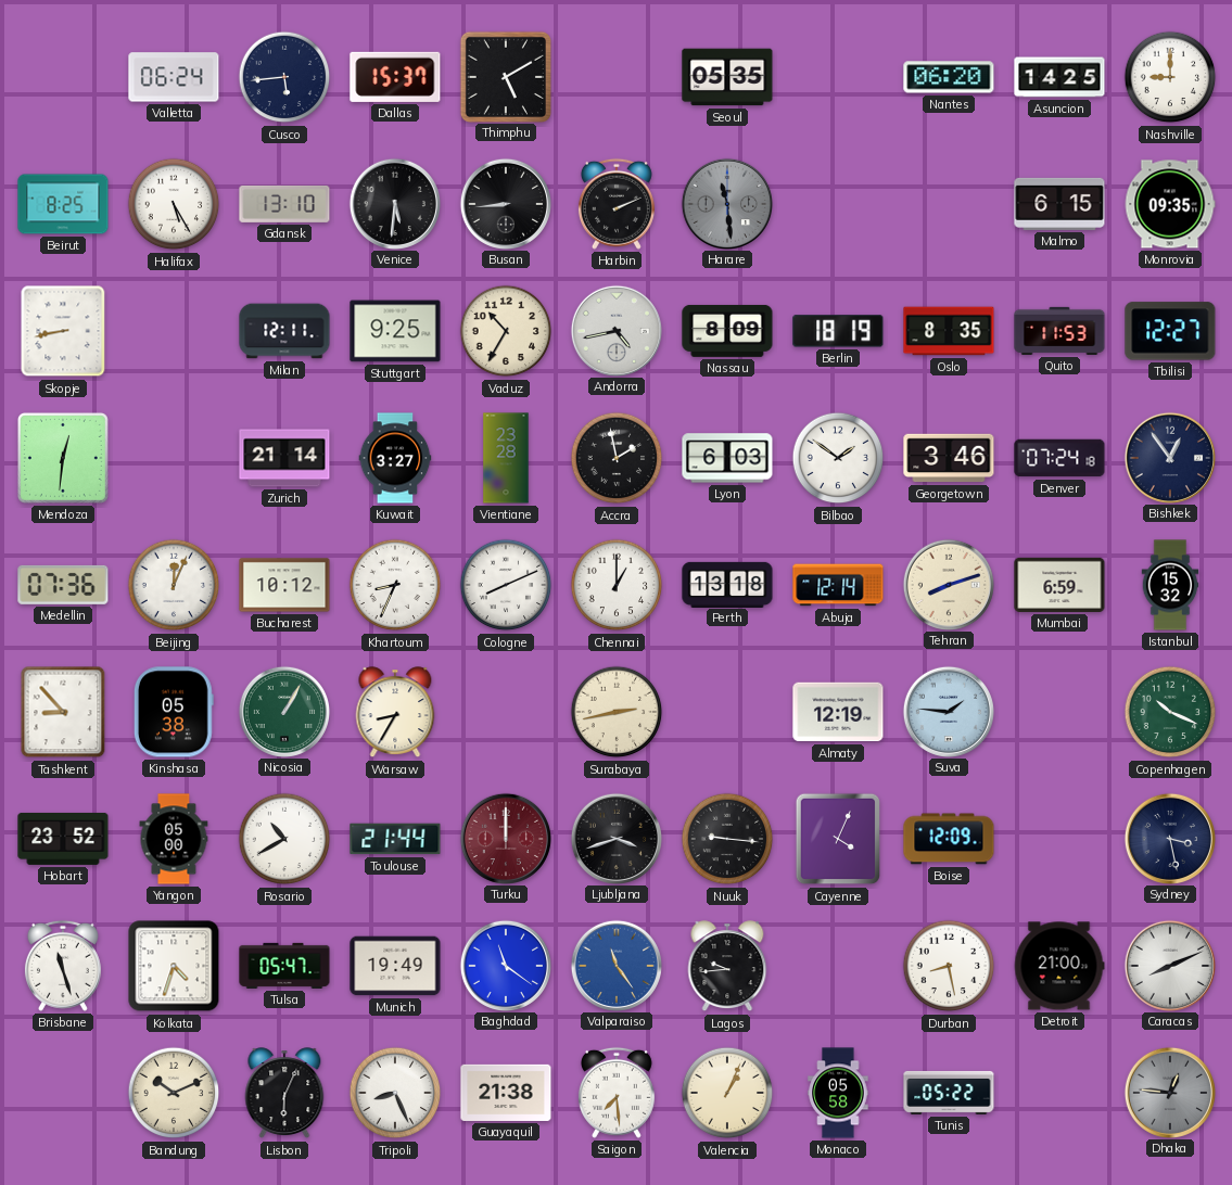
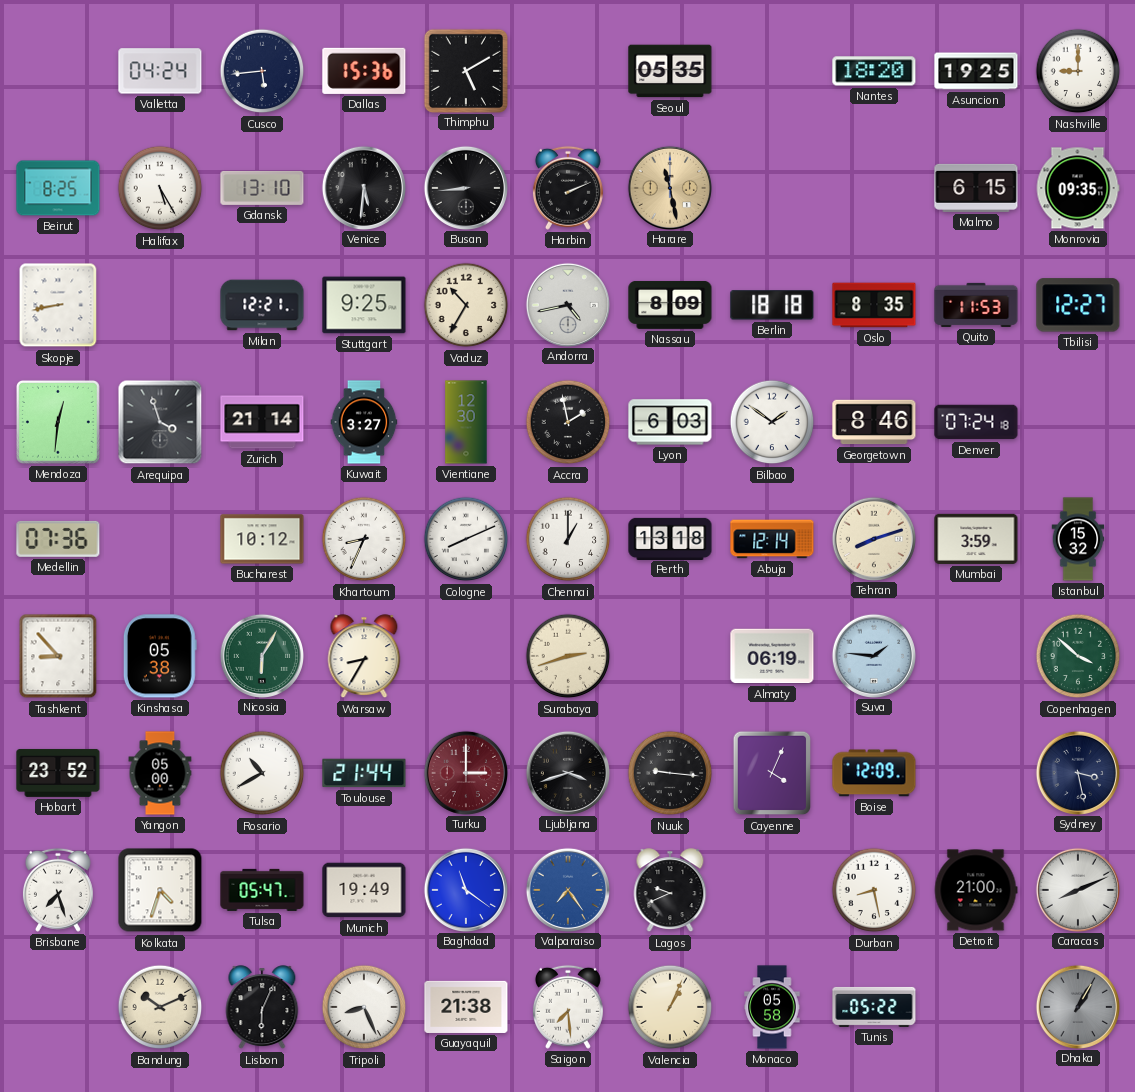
Valletta: 06:24 -> 04:24 (160, 71)
Dallas: 15:37 -> 15:36 (364, 71)
Nantes: 06:20 -> 18:20 (874, 71)
Asuncion: 14:25 -> 19:25 (976, 71)
Harare: 11:29 -> 11:28 (669, 187)
Harare dial: grey -> champagne (669, 187)
Milan: 12:11 -> 12:21 (262, 305)
Berlin: 18:19 -> 18:18 (772, 305)
Arequipa: none -> 3:57 (160, 422)
Vientiane: 23:28 -> 12:30 (466, 422)
Georgetown: 3:46 -> 8:46 (874, 422)
Bishkek: 12:54 -> none (1169, 457)
Beijing: 12:04 -> none (174, 585)
Mumbai: 6:59 -> 3:59 (976, 539)
Nicosia: 1:05 -> 6:05 (261, 655)
Surabaya: 2:43 -> 2:42 (568, 656)
Almaty: 12:19 -> 06:19 (772, 656)
Copenhagen: 10:19 -> 3:52 (1078, 656)
Turku: 12:00 -> 3:00 (465, 772)
Brisbane: 11:27 -> 7:27 (58, 890)
Valparaiso: 11:24 -> 7:24 (567, 889)
Lagos: 9:44 -> 9:41 (670, 891)
Dhaka: 12:46 -> 1:05 (1077, 1006)
